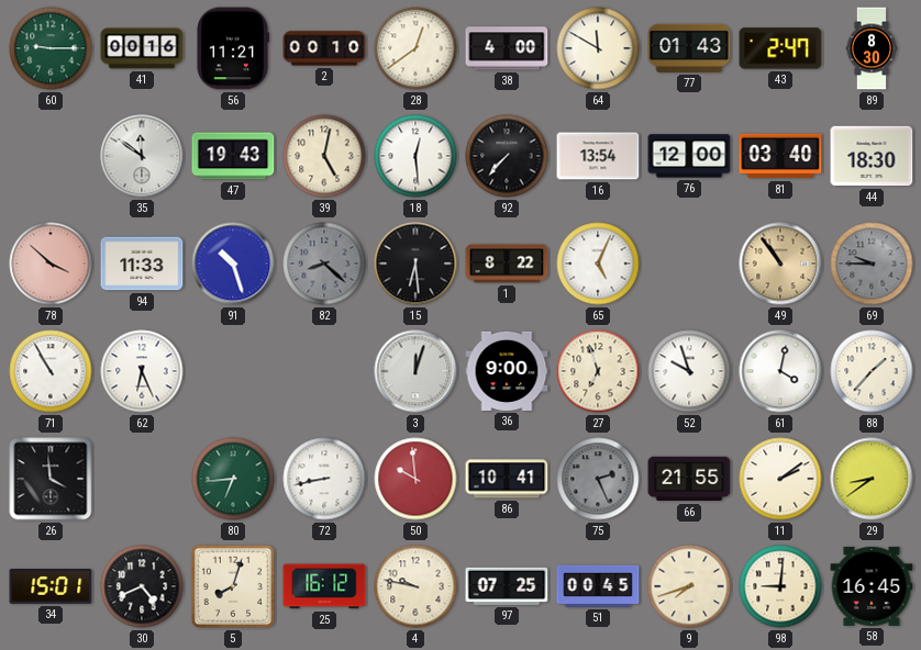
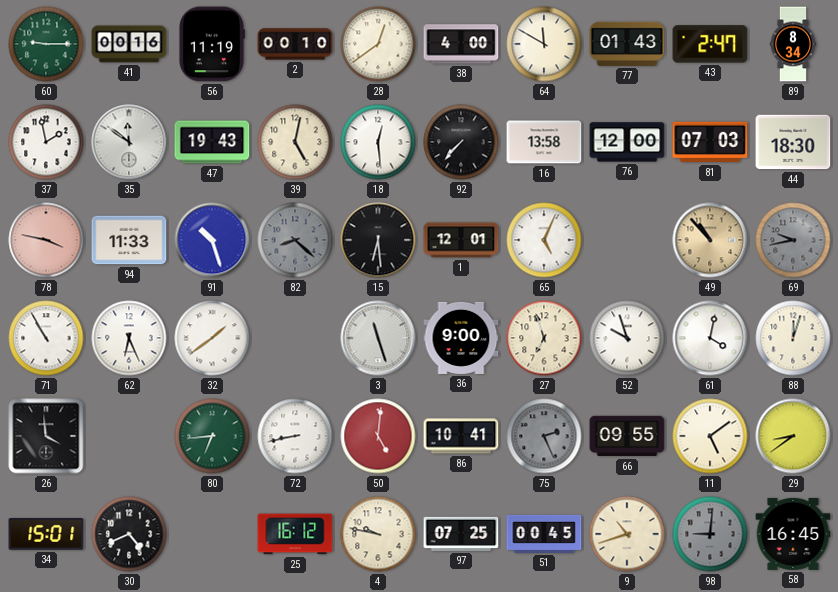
56: 11:21 -> 11:19 (212, 44)
89: 8:30 -> 8:34 (793, 44)
37: none -> 1:58 (46, 142)
16: 13:54 -> 13:58 (544, 142)
81: 03:40 -> 07:03 (710, 142)
78: 3:52 -> 3:47 (46, 240)
1: 8:22 -> 12:01 (461, 240)
49: 10:54 -> 10:53 (710, 240)
69: 9:45 -> 9:43 (793, 240)
32: none -> 1:39 (212, 338)
3: 12:03 -> 11:27 (378, 338)
88: 1:37 -> 12:03 (793, 338)
50: 9:59 -> 5:01 (378, 436)
66: 21:55 -> 09:55 (627, 436)
11: 2:09 -> 5:09 (710, 436)
5: 8:03 -> none (233, 586)
9: 7:42 -> 10:42 (627, 534)
98 dial: cream -> grey (710, 534)
